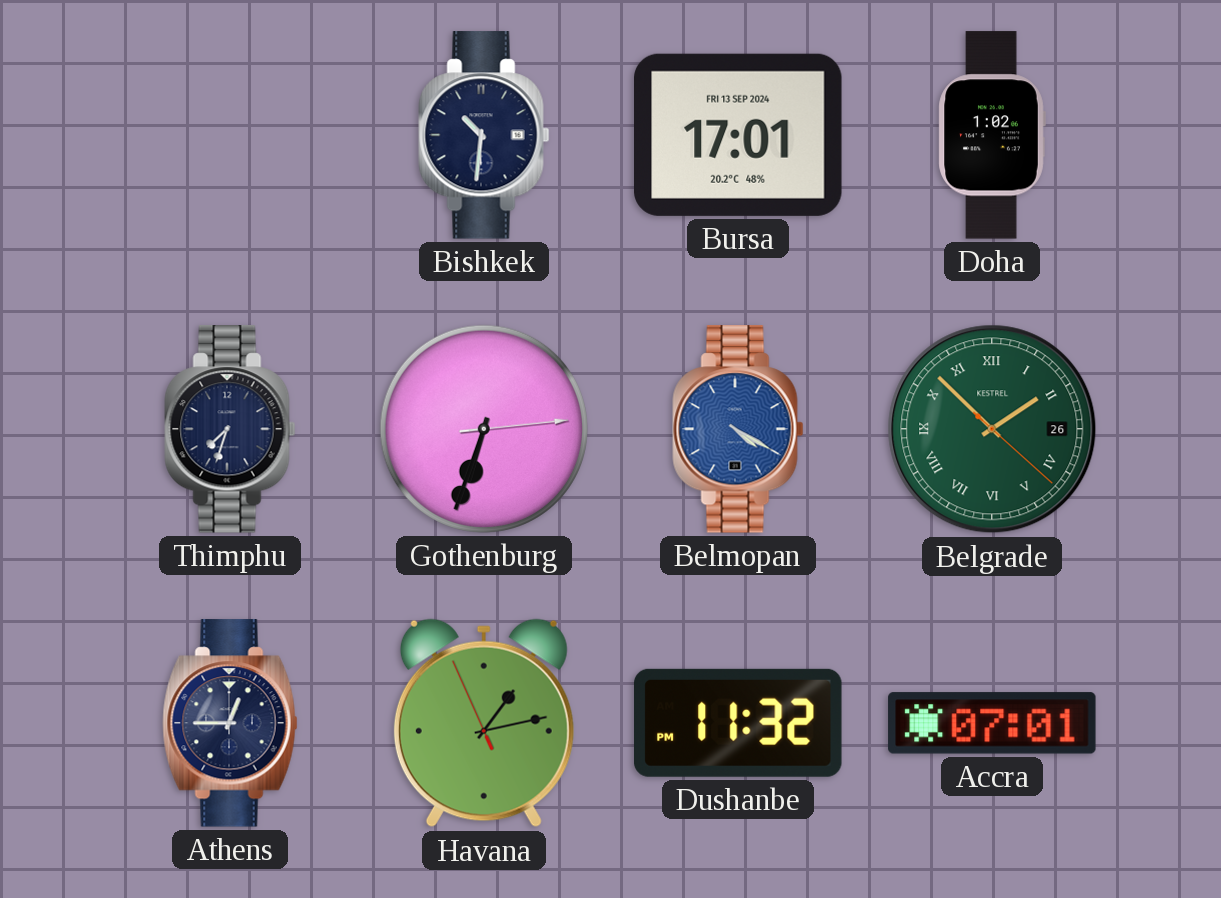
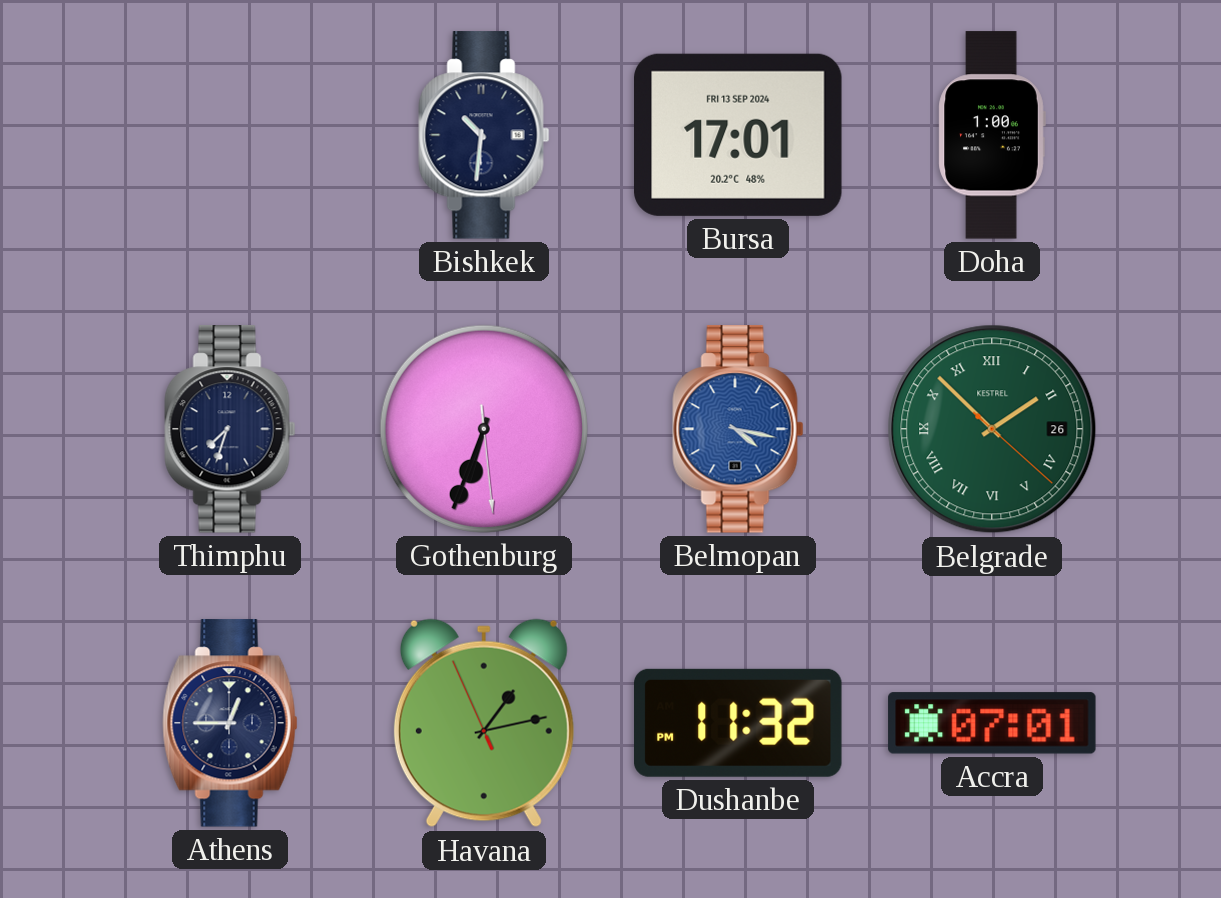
Doha: 1:02 -> 1:00 (992, 135)
Gothenburg: 6:33:14 -> 6:33:29 (484, 429)
Belmopan: 4:20 -> 4:17 (738, 429)
